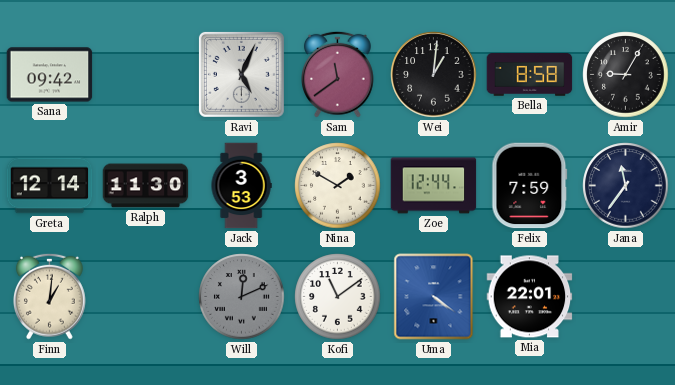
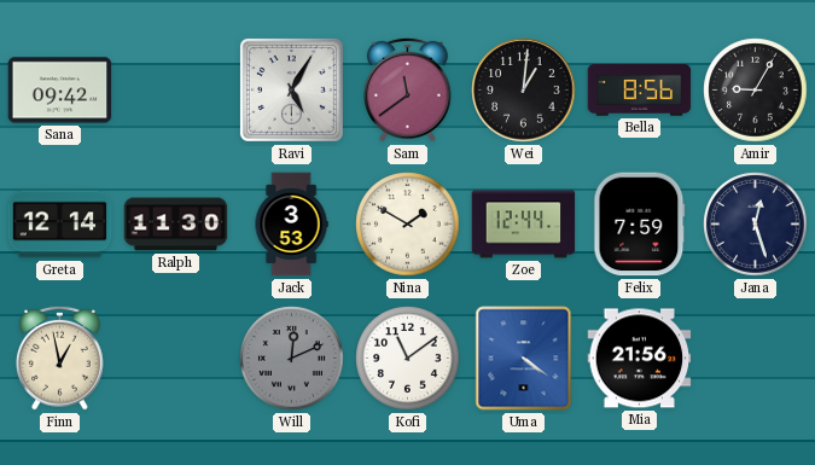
Ravi: 5:04 -> 5:05 (291, 89)
Bella: 8:58 -> 8:56 (640, 91)
Jana: 11:36 -> 12:27 (756, 225)
Finn: 1:01 -> 12:58 (60, 358)
Mia: 22:01 -> 21:56 (640, 359)
